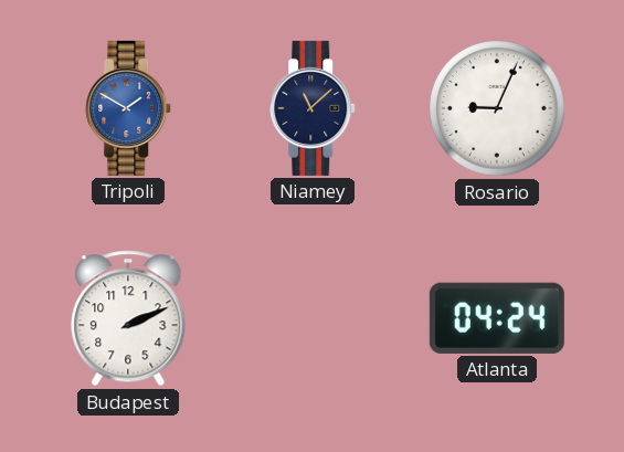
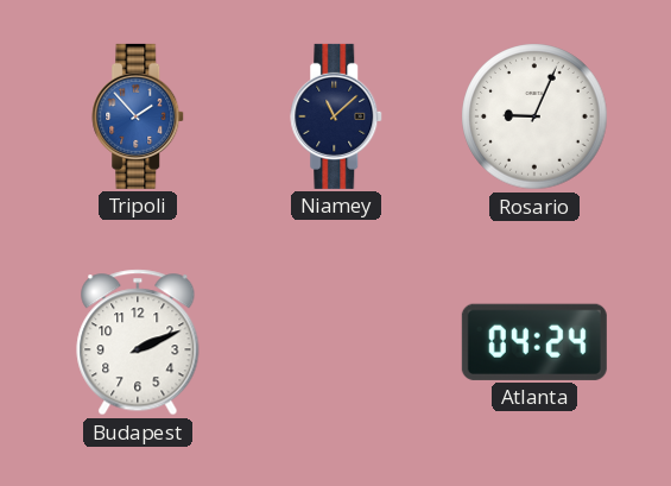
Tripoli: 1:50 -> 1:53 (139, 116)
